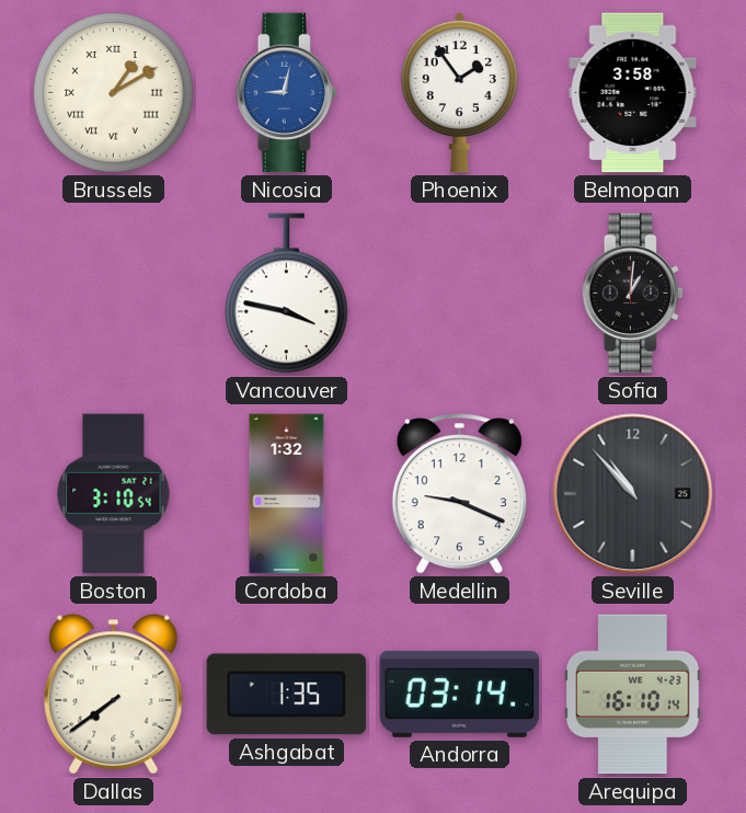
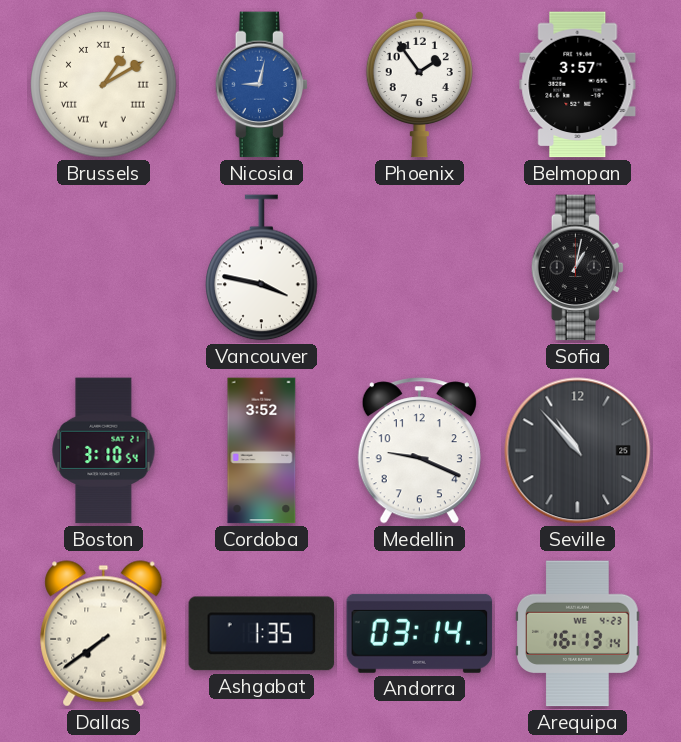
Belmopan: 3:58 -> 3:57 (578, 85)
Sofia: 1:01 -> 1:02 (578, 268)
Cordoba: 1:32 -> 3:52 (262, 451)
Arequipa: 16:10 -> 16:13 (578, 634)
